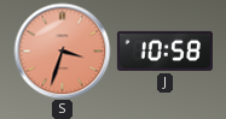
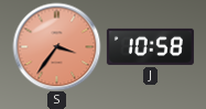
S: 3:33 -> 3:36 (56, 46)
